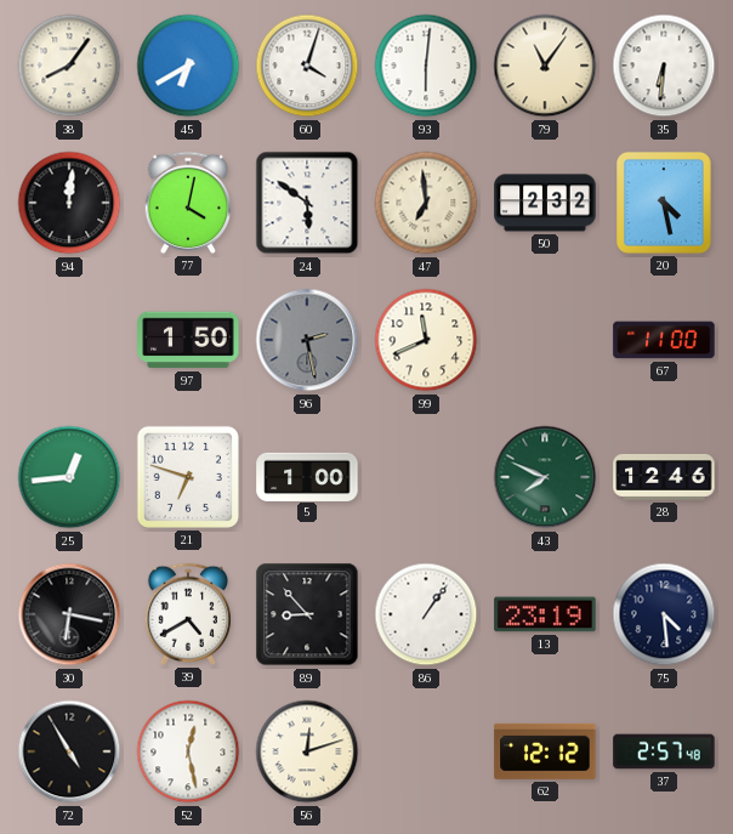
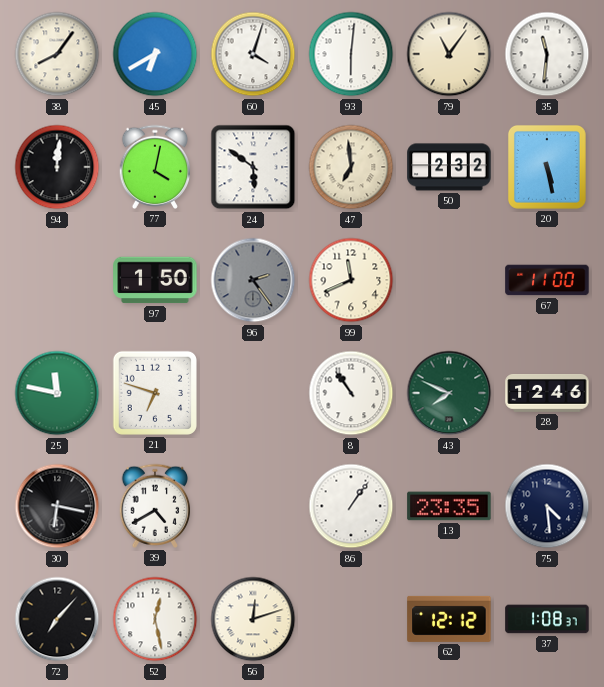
35: 6:31 -> 11:31 (547, 54)
20: 4:28 -> 5:28 (547, 167)
96: 2:28 -> 2:24 (253, 280)
25: 12:44 -> 11:47 (57, 393)
5: 1:00 -> none (307, 476)
8: none -> 10:54 (351, 393)
89: 8:53 -> none (307, 614)
13: 23:19 -> 23:35 (449, 506)
72: 4:55 -> 7:07 (57, 619)
37: 2:57 -> 1:08 (547, 619)
